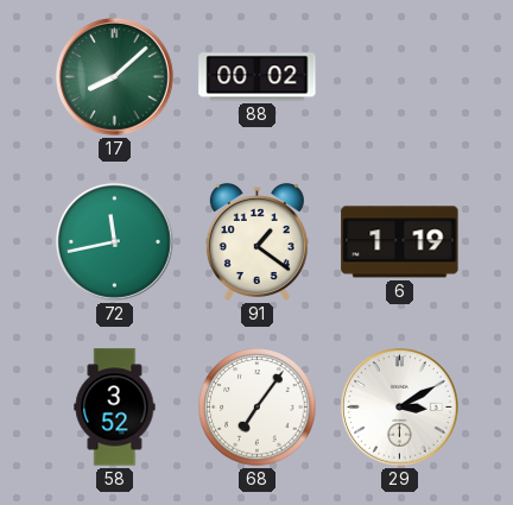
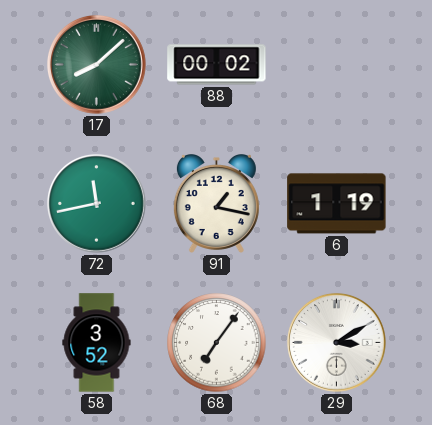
91: 1:21 -> 1:17 (216, 204)
